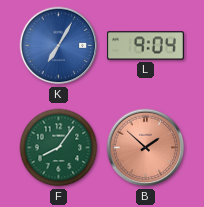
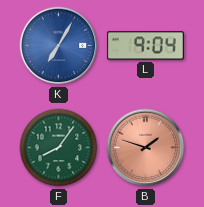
B: 1:52 -> 1:48 (146, 148)
